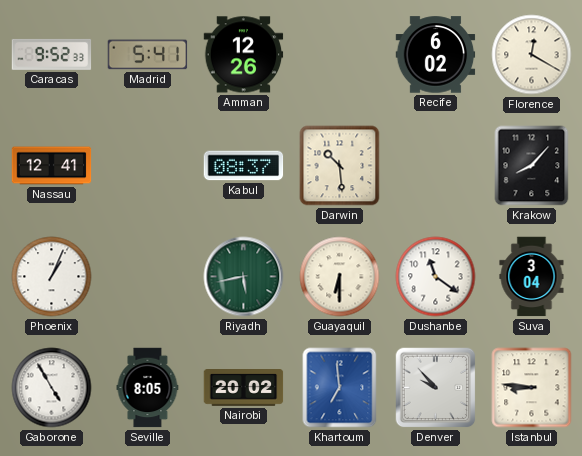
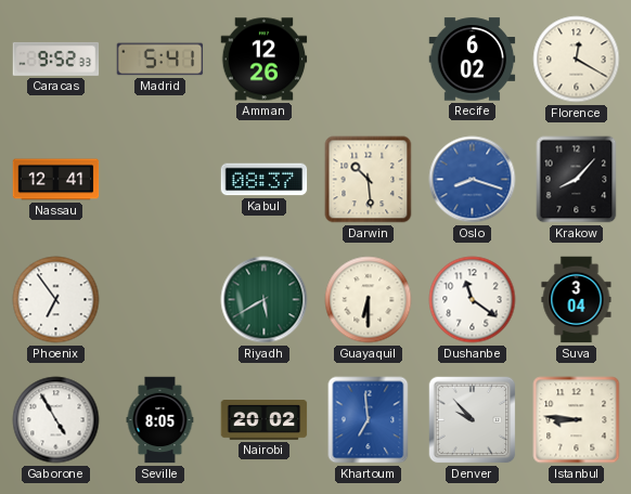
Oslo: none -> 8:18 (473, 180)
Phoenix: 1:04 -> 6:54 (56, 300)
Riyadh: 5:43 -> 5:40 (265, 300)
